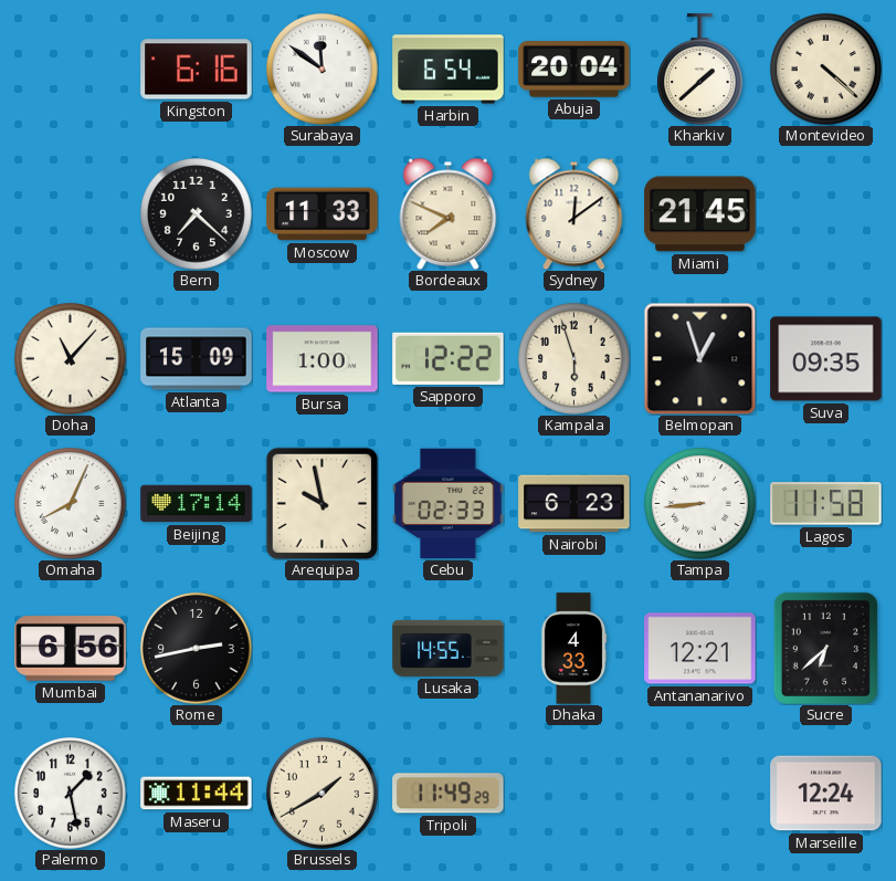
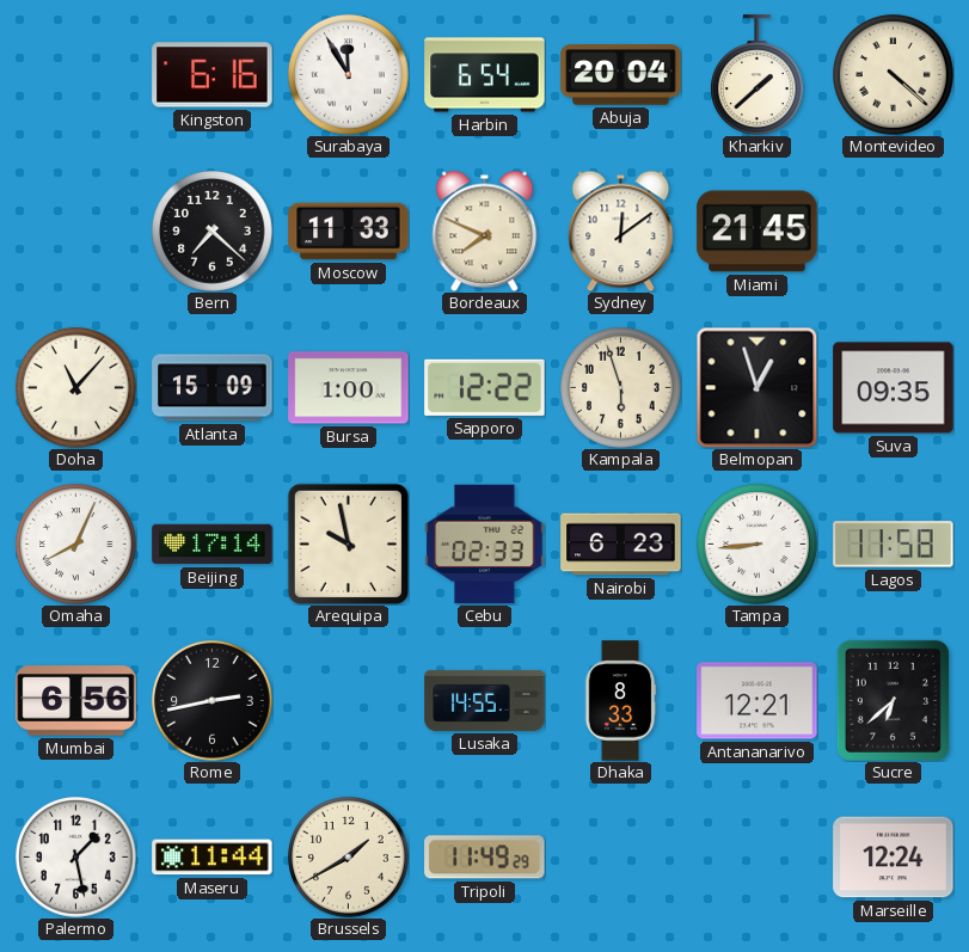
Surabaya: 11:51 -> 11:55 (349, 75)
Dhaka: 4:33 -> 8:33 (620, 701)
